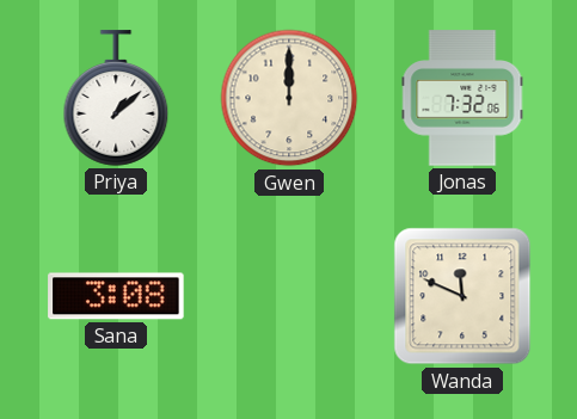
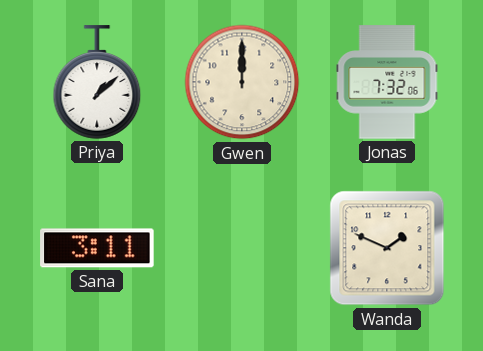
Sana: 3:08 -> 3:11 (97, 248)
Wanda: 11:49 -> 1:49 (387, 248)
